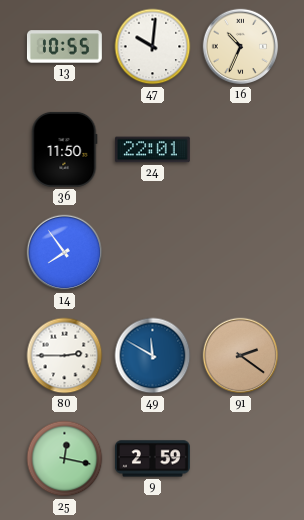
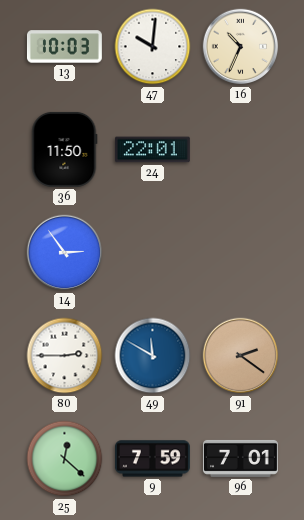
13: 10:55 -> 10:03 (64, 47)
14: 7:54 -> 2:54 (65, 253)
25: 12:17 -> 12:22 (65, 459)
9: 2:59 -> 7:59 (152, 459)
96: none -> 7:01 (240, 458)
